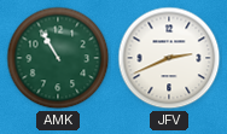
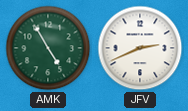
AMK: 10:55 -> 4:55 (48, 48)
